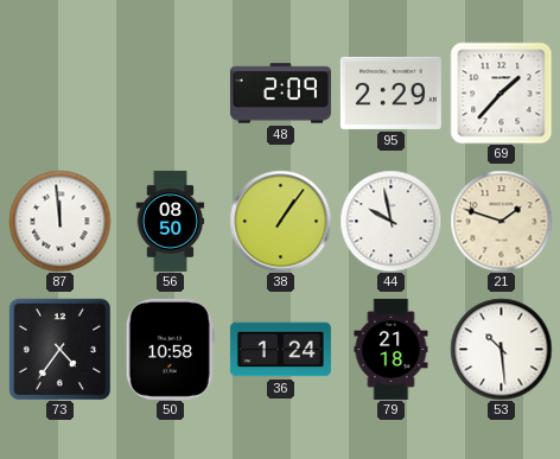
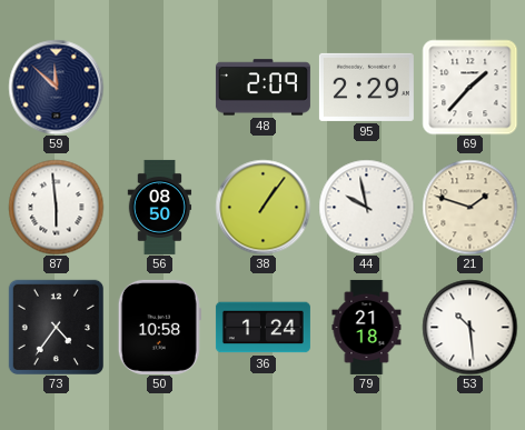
59: none -> 11:52 (56, 87)
87: 11:59 -> 5:59 (56, 207)
